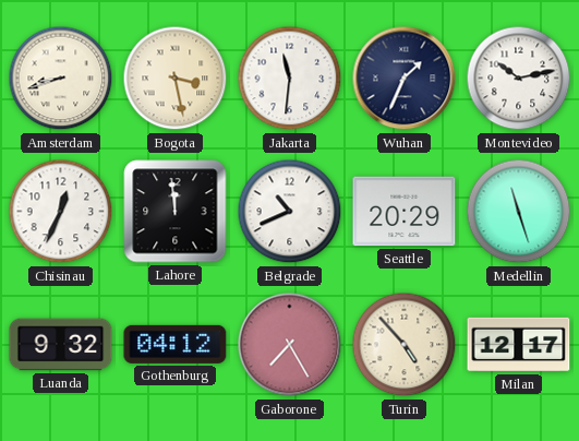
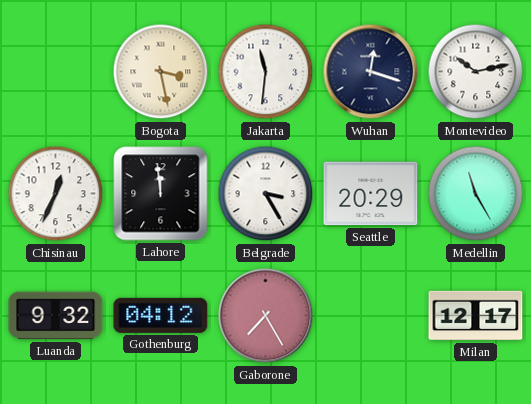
Amsterdam: 8:42 -> none (61, 79)
Wuhan: 1:34 -> 12:18 (371, 72)
Belgrade: 10:41 -> 3:25 (266, 194)
Medellin: 11:27 -> 11:25 (476, 194)
Turin: 4:53 -> none (405, 345)
